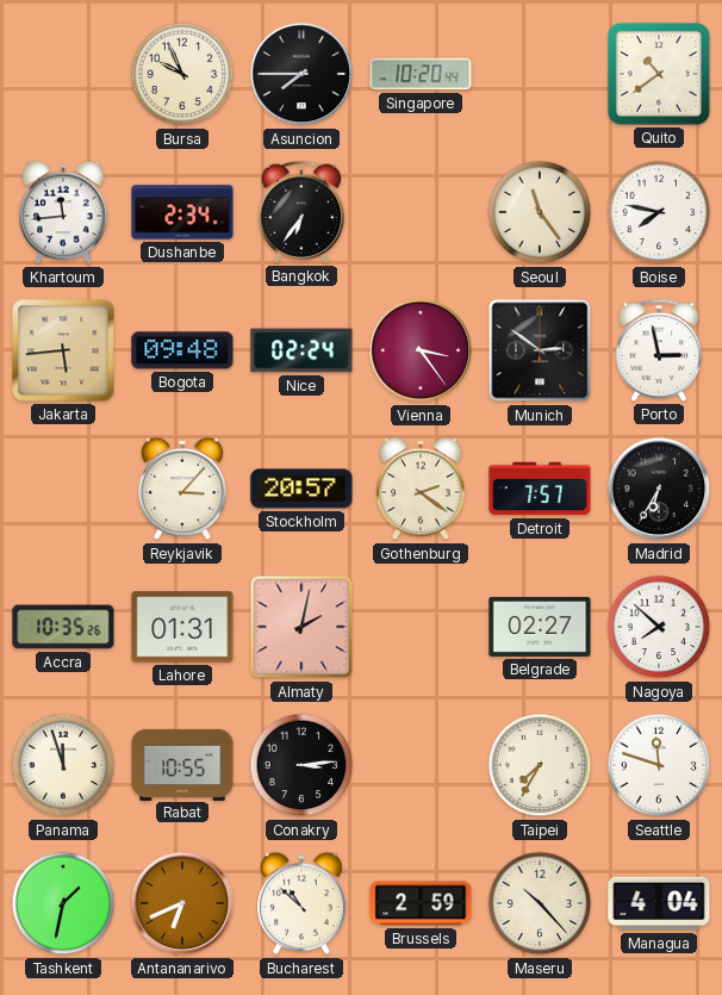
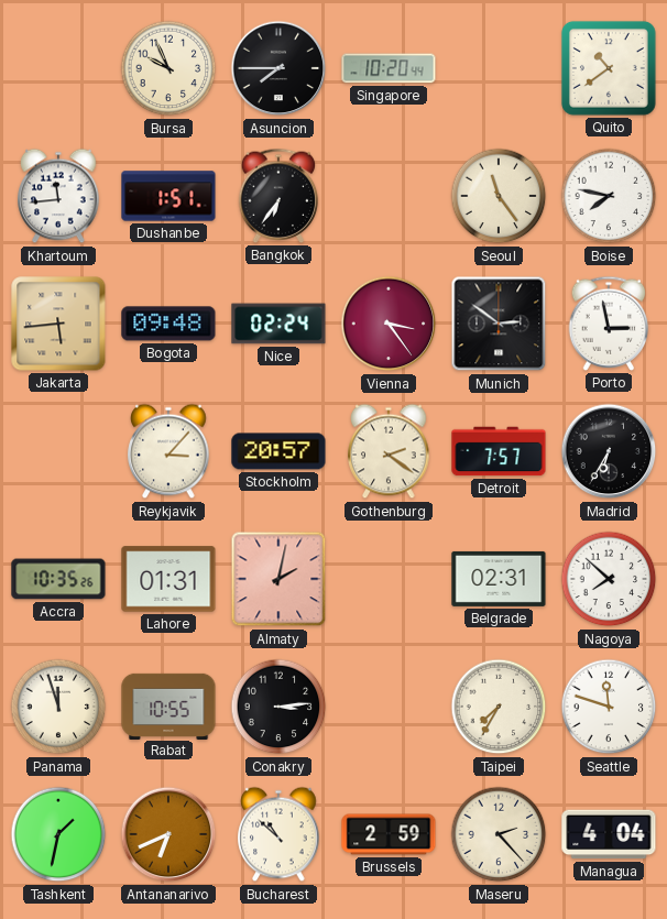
Dushanbe: 2:34 -> 1:51 (168, 196)
Belgrade: 02:27 -> 02:31 (499, 579)
Maseru: 10:23 -> 2:23 (499, 834)
